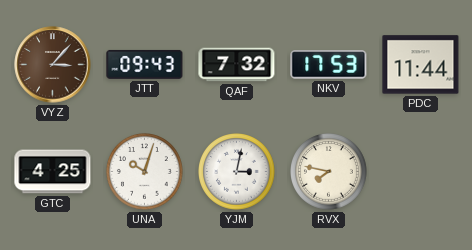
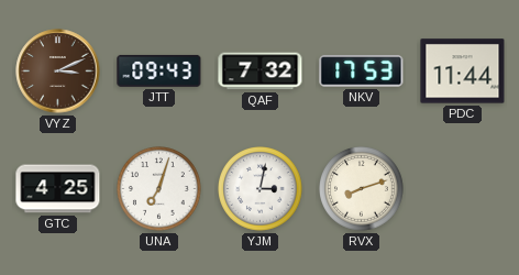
VYZ: 3:07 -> 3:11 (58, 71)
UNA: 10:03 -> 7:03 (159, 189)
RVX: 7:47 -> 8:12 (362, 189)
